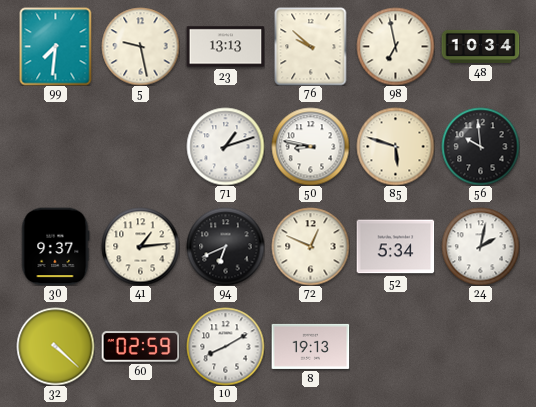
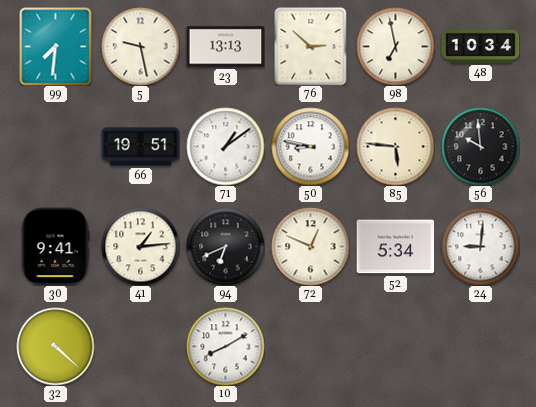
76: 9:52 -> 2:52 (311, 46)
66: none -> 19:51 (140, 147)
71: 1:12 -> 1:09 (225, 146)
85: 5:48 -> 5:46 (395, 146)
30: 9:37 -> 9:41 (55, 246)
24: 2:02 -> 9:01 (480, 246)
60: 02:59 -> none (140, 347)
8: 19:13 -> none (310, 346)
